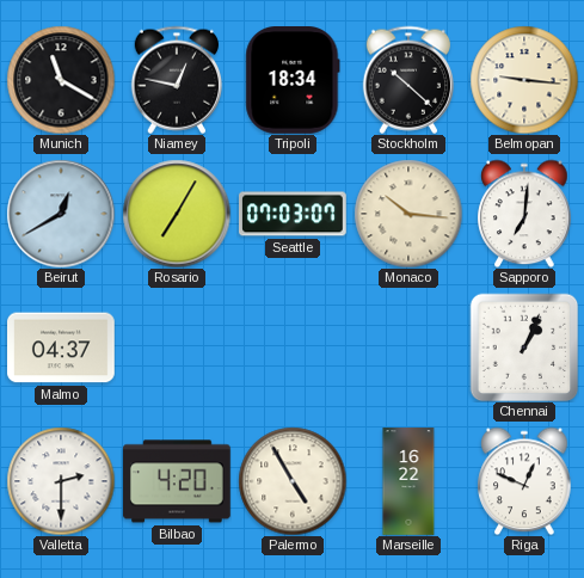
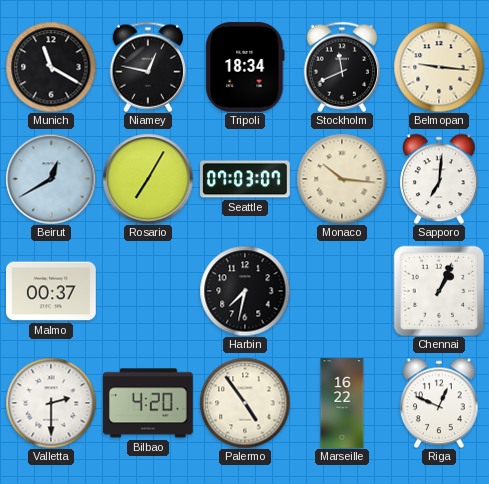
Stockholm: 10:22 -> 11:41 (341, 67)
Malmo: 04:37 -> 00:37 (52, 291)
Harbin: none -> 7:32 (245, 291)
Palermo: 4:55 -> 4:54 (245, 403)
